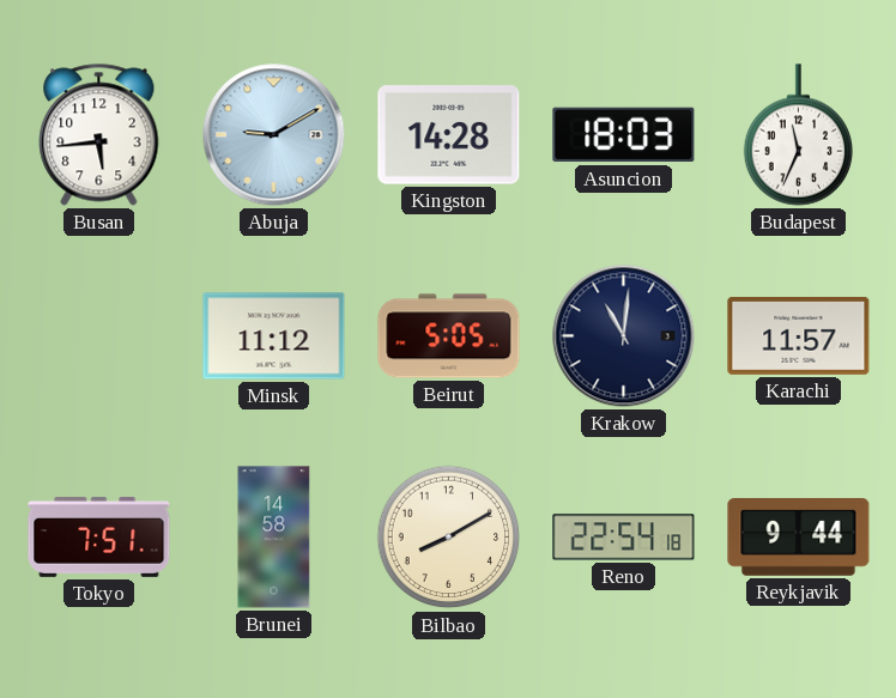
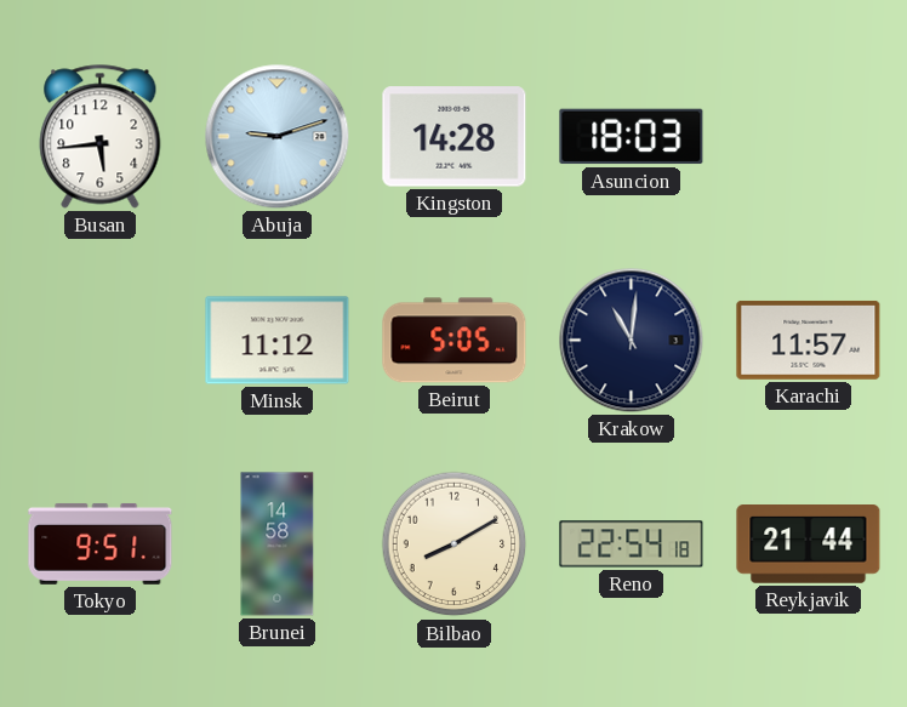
Abuja: 9:10 -> 9:12 (278, 137)
Budapest: 11:34 -> none (799, 135)
Tokyo: 7:51 -> 9:51 (101, 543)
Reykjavik: 9:44 -> 21:44 (809, 544)
